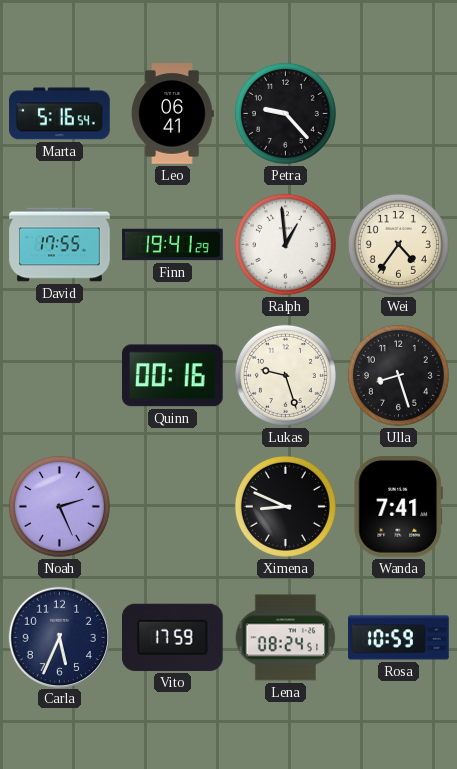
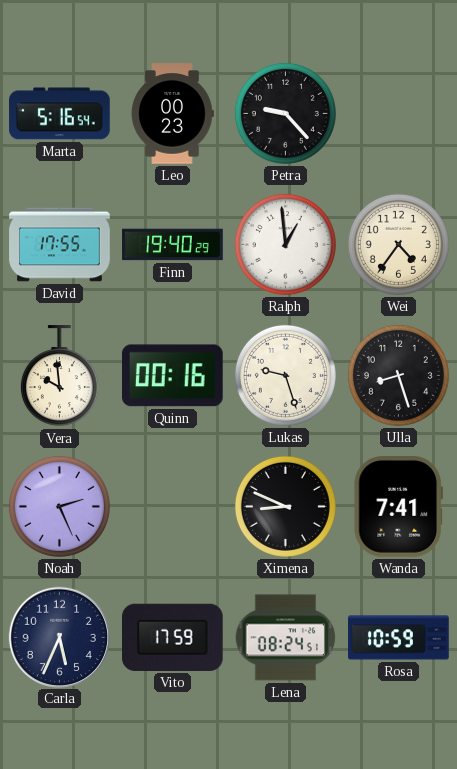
Leo: 06:41 -> 00:23 (172, 114)
Finn: 19:41 -> 19:40 (173, 245)
Vera: none -> 9:59 (59, 376)
